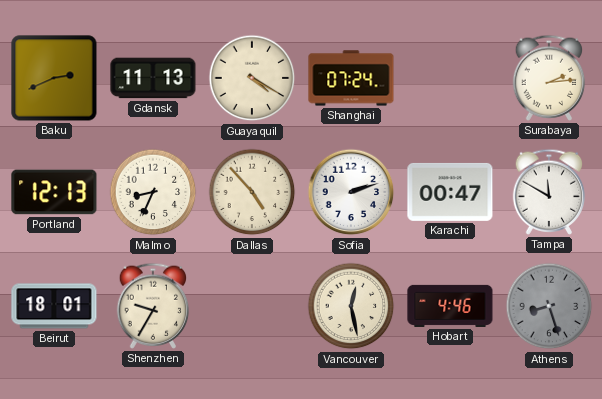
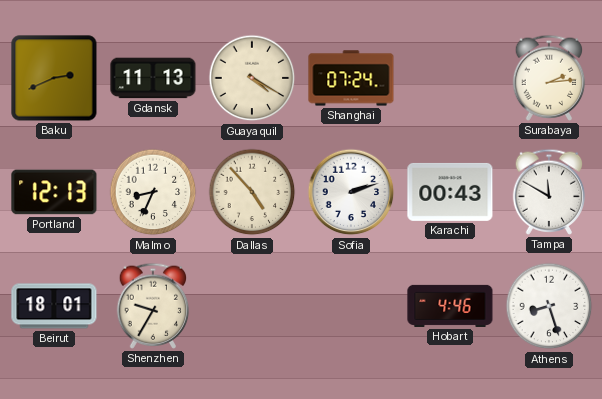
Karachi: 00:47 -> 00:43 (450, 192)
Vancouver: 12:28 -> none (351, 306)
Athens dial: grey -> white (549, 306)
